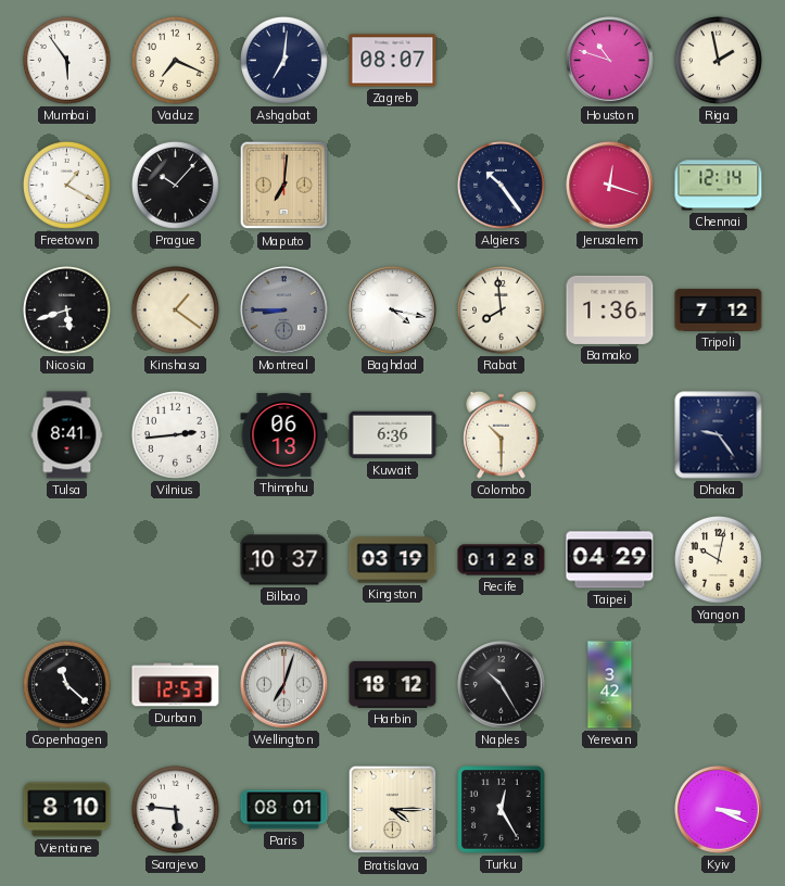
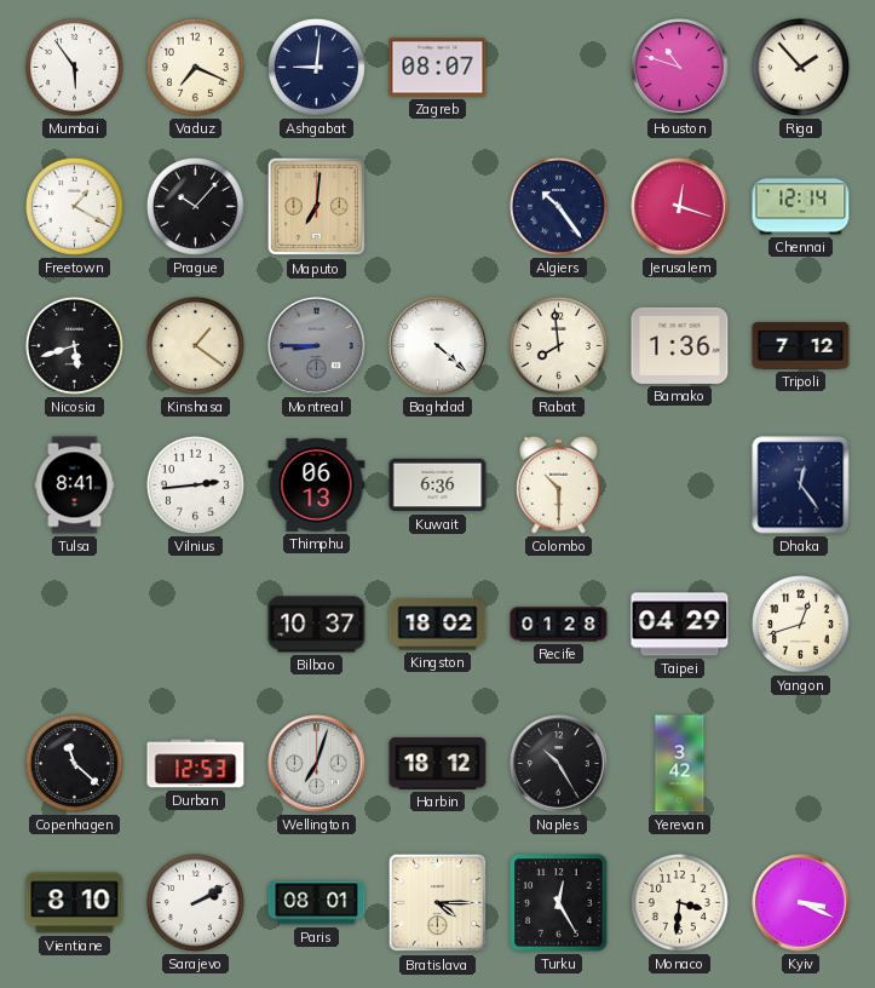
Ashgabat: 7:01 -> 9:01 (316, 67)
Riga: 1:58 -> 1:53 (800, 67)
Baghdad: 4:17 -> 4:22 (438, 346)
Dhaka: 9:24 -> 12:24 (801, 486)
Kingston: 03:19 -> 18:02 (438, 625)
Yangon: 10:02 -> 12:42 (800, 624)
Sarajevo: 5:46 -> 2:10 (195, 902)
Monaco: none -> 3:31 (679, 902)
